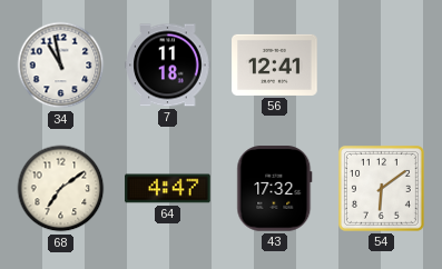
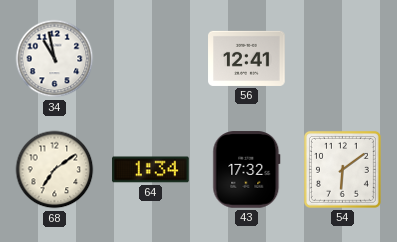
7: 11:18 -> none (168, 66)
64: 4:47 -> 1:34 (151, 170)
